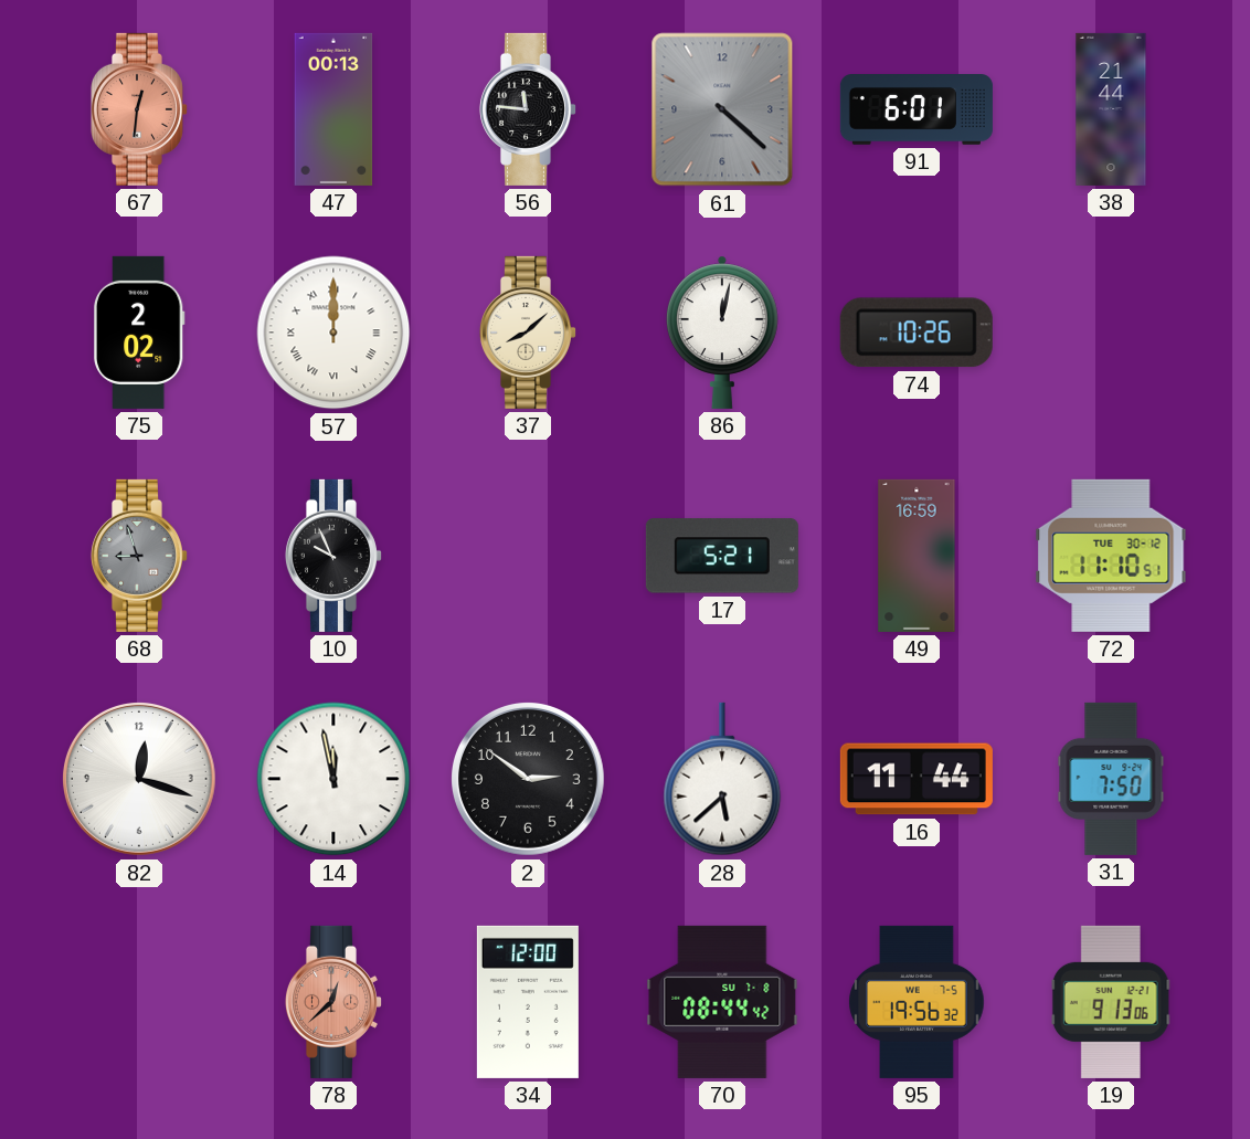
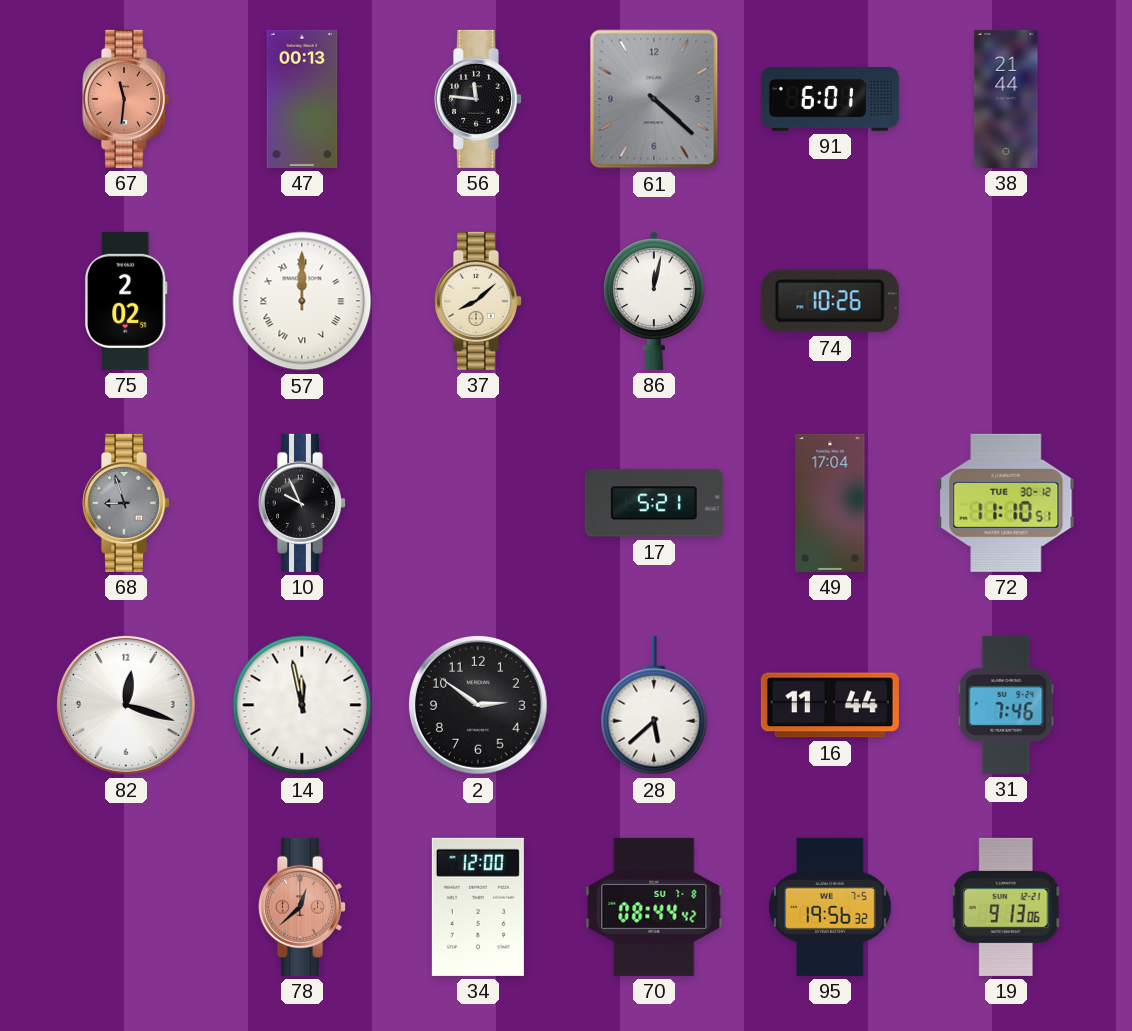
67: 12:31 -> 11:31 (125, 99)
49: 16:59 -> 17:04 (830, 503)
31: 7:50 -> 7:46 (1006, 705)
